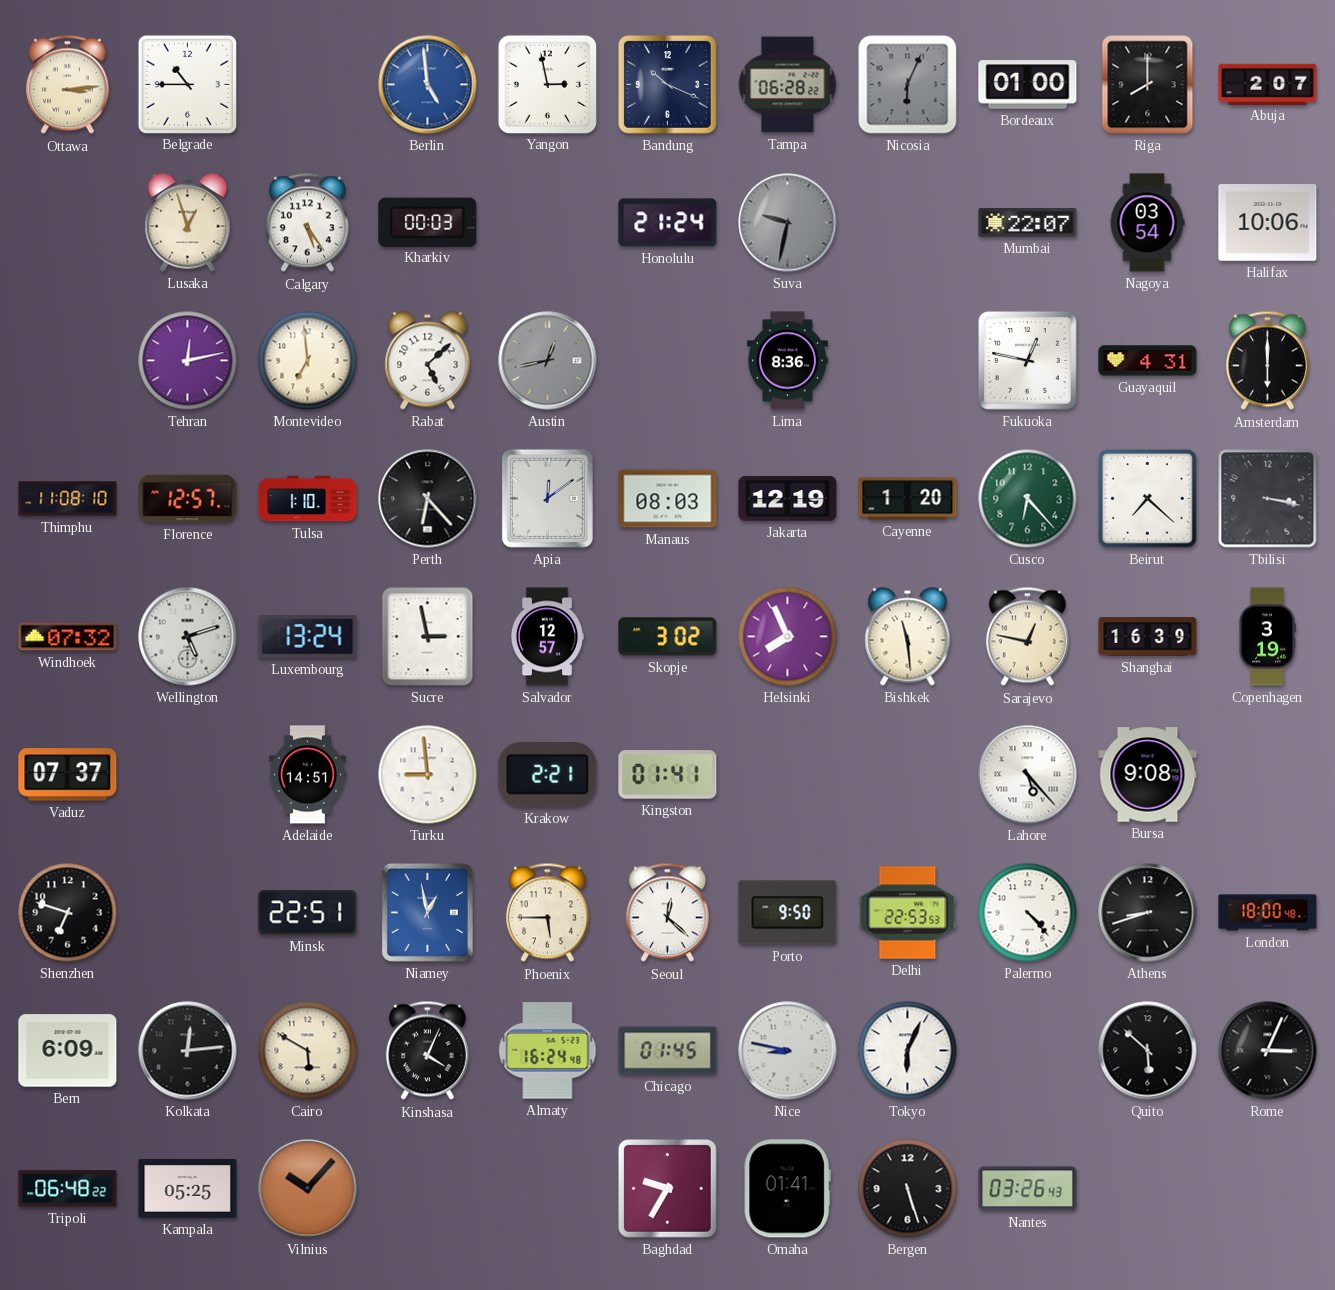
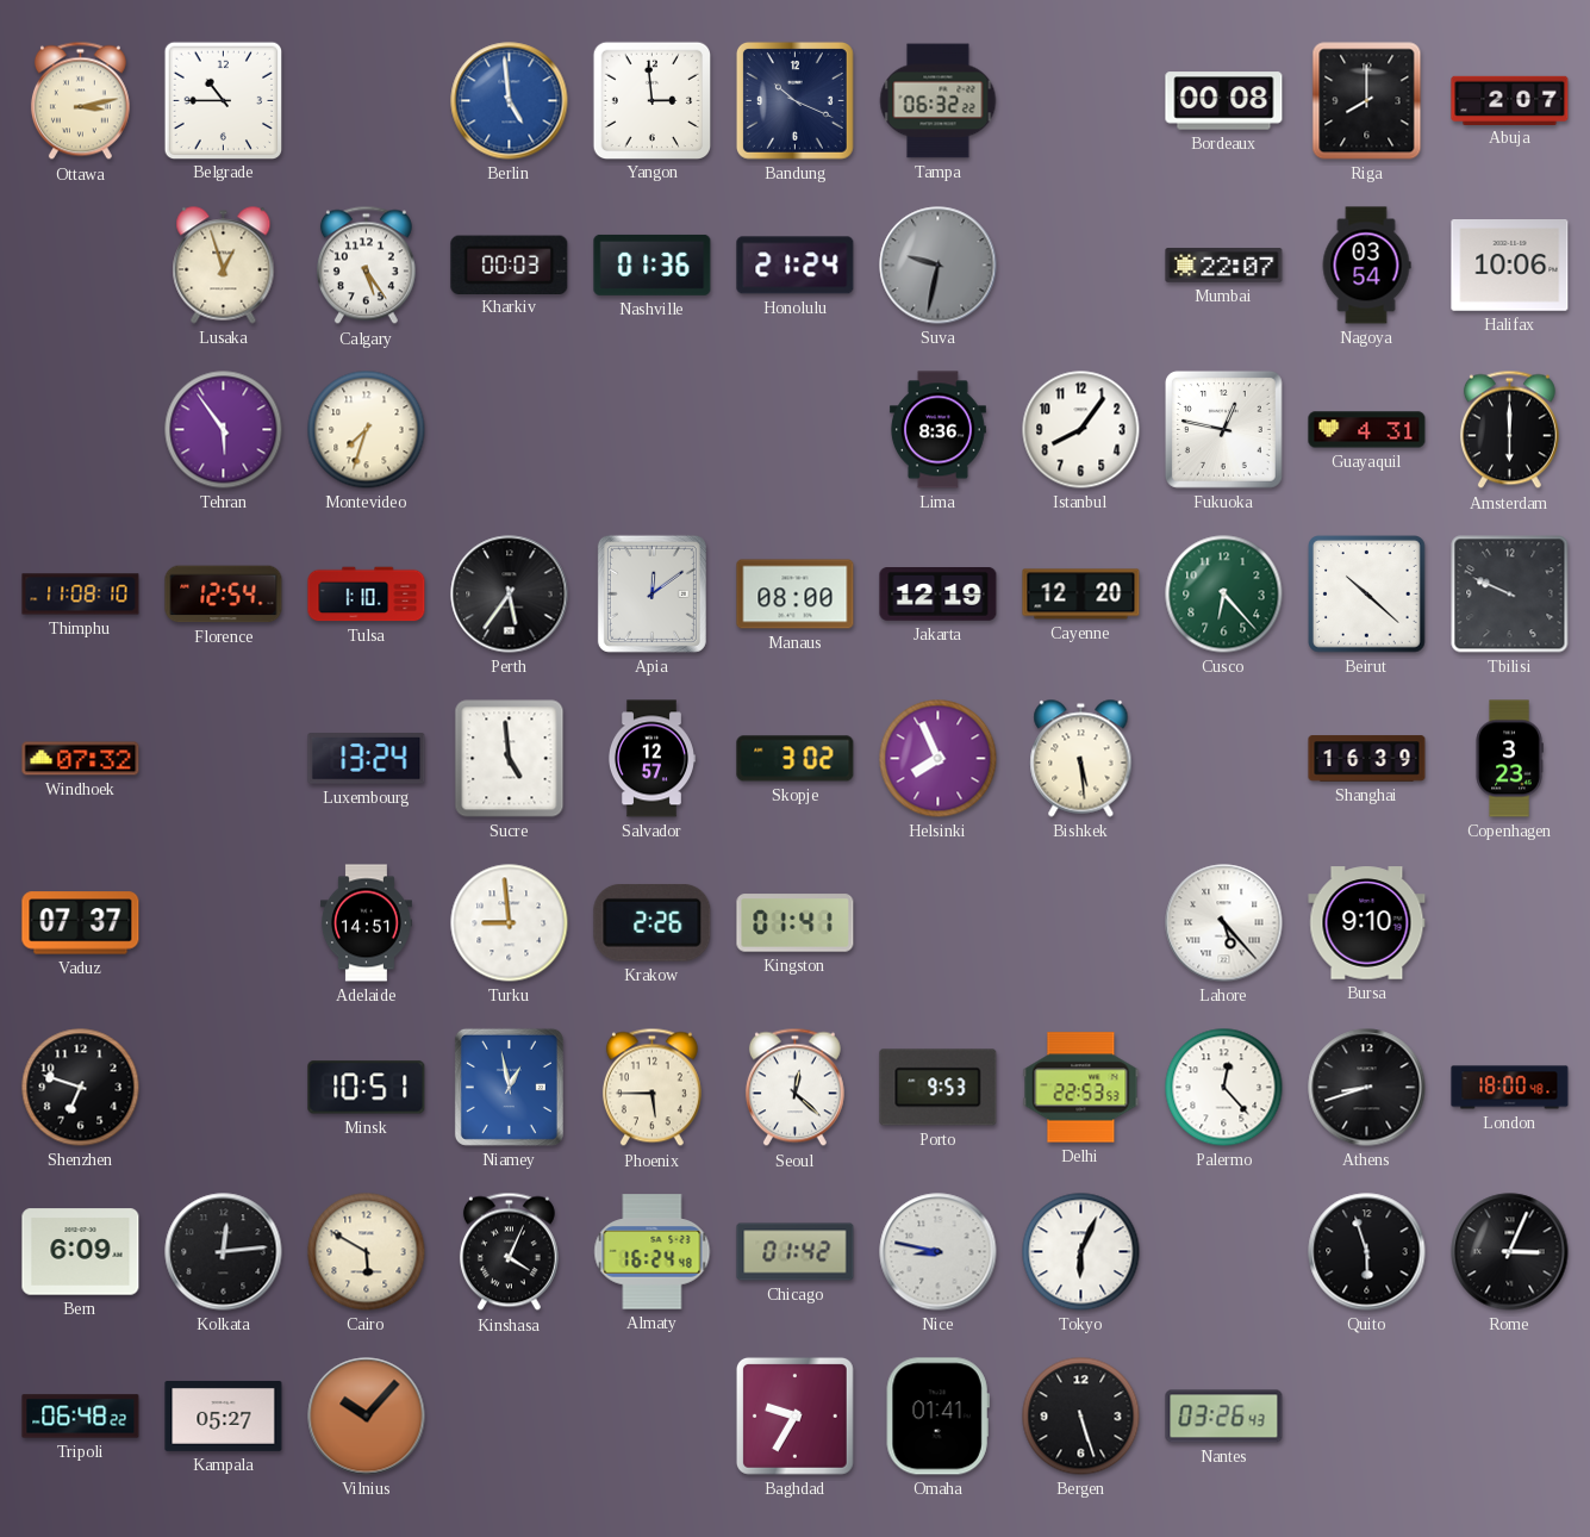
Ottawa: 3:14 -> 3:13 (80, 101)
Yangon: 2:58 -> 2:59 (651, 100)
Tampa: 06:28 -> 06:32 (939, 101)
Nicosia: 6:04 -> none (908, 85)
Bordeaux: 01:00 -> 00:08 (1224, 101)
Nashville: none -> 01:36 (653, 265)
Tehran: 12:13 -> 5:54 (224, 430)
Montevideo: 6:59 -> 7:33 (367, 430)
Rabat: 5:08 -> none (428, 361)
Austin: 12:43 -> none (548, 361)
Istanbul: none -> 8:06 (1081, 430)
Florence: 12:57 -> 12:54 (224, 595)
Perth: 6:23 -> 5:36 (510, 595)
Manaus: 08:03 -> 08:00 (796, 595)
Cayenne: 1:20 -> 12:20 (1081, 595)
Beirut: 7:22 -> 10:22 (1367, 595)
Tbilisi: 3:17 -> 9:49 (1510, 595)
Wellington: 5:12 -> none (188, 637)
Sucre: 2:58 -> 4:59 (510, 759)
Bishkek: 11:29 -> 5:29 (1081, 759)
Sarajevo: 12:47 -> none (1027, 637)
Copenhagen: 3:19 -> 3:23 (1509, 759)
Krakow: 2:21 -> 2:26 (653, 922)
Bursa: 9:08 -> 9:10 (1367, 923)
Minsk: 22:51 -> 10:51 (367, 1088)
Porto: 9:50 -> 9:53 (939, 1088)
Palermo: 4:23 -> 12:23 (1224, 1088)
Chicago: 01:45 -> 01:42 (796, 1252)
Quito: 5:52 -> 5:57 (1367, 1252)
Kampala: 05:25 -> 05:27 (224, 1415)
